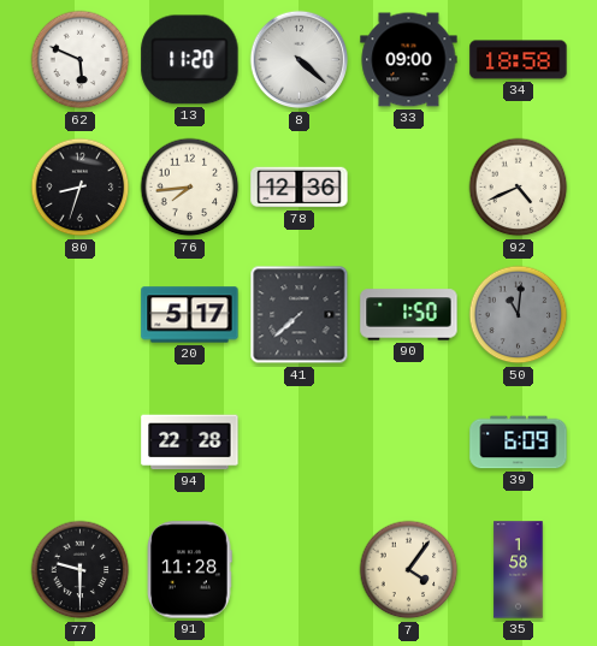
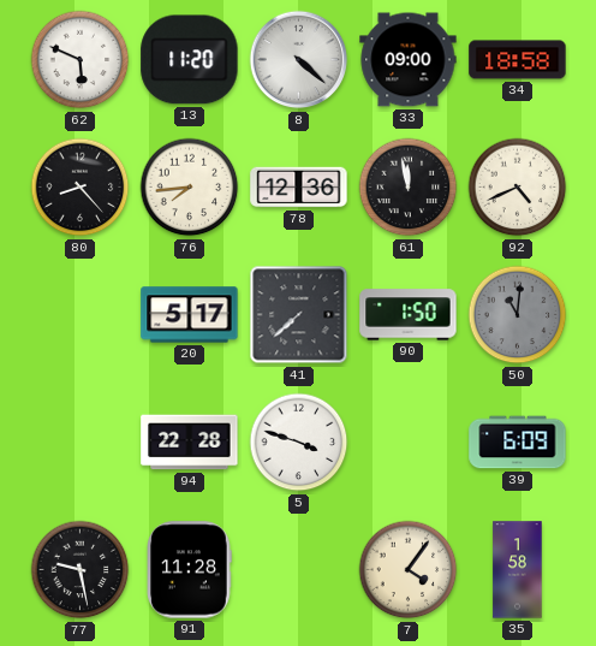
80: 8:33 -> 8:23 (81, 188)
61: none -> 11:58 (409, 188)
5: none -> 3:48 (299, 443)
77: 9:30 -> 9:28 (81, 570)
